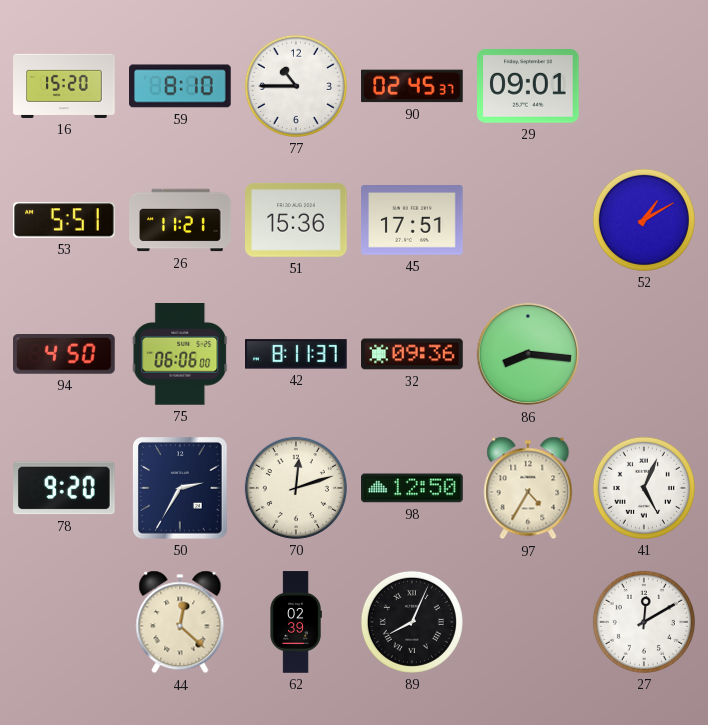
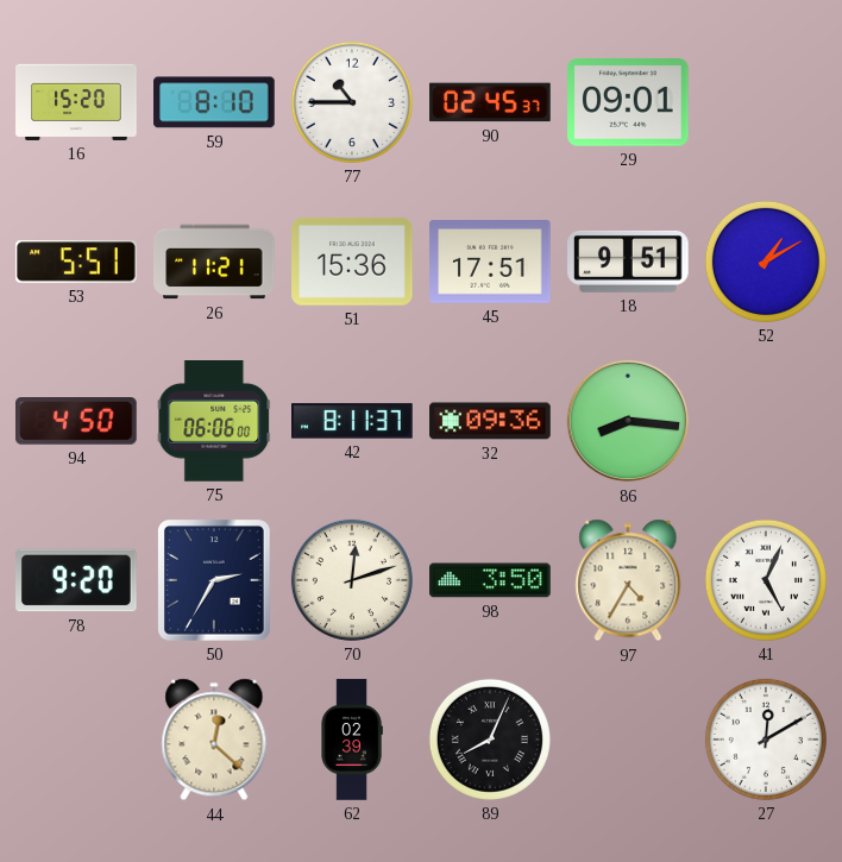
18: none -> 9:51 (628, 262)
98: 12:50 -> 3:50 (490, 580)
